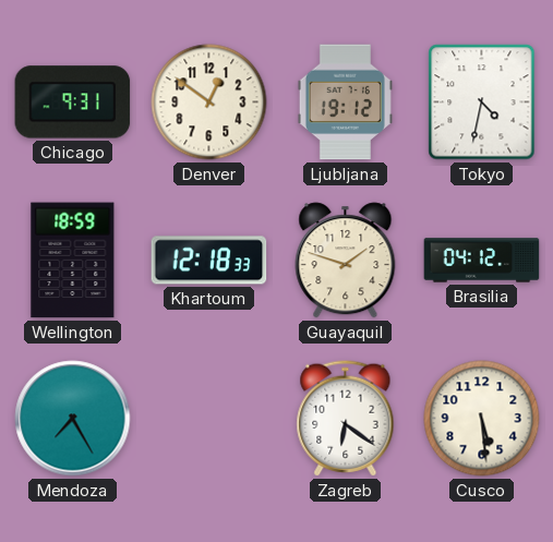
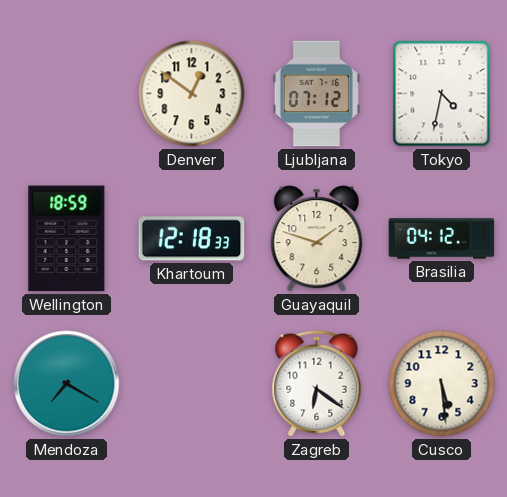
Chicago: 9:31 -> none (73, 103)
Ljubljana: 19:12 -> 07:12 (316, 94)
Mendoza: 7:25 -> 7:20 (67, 384)
